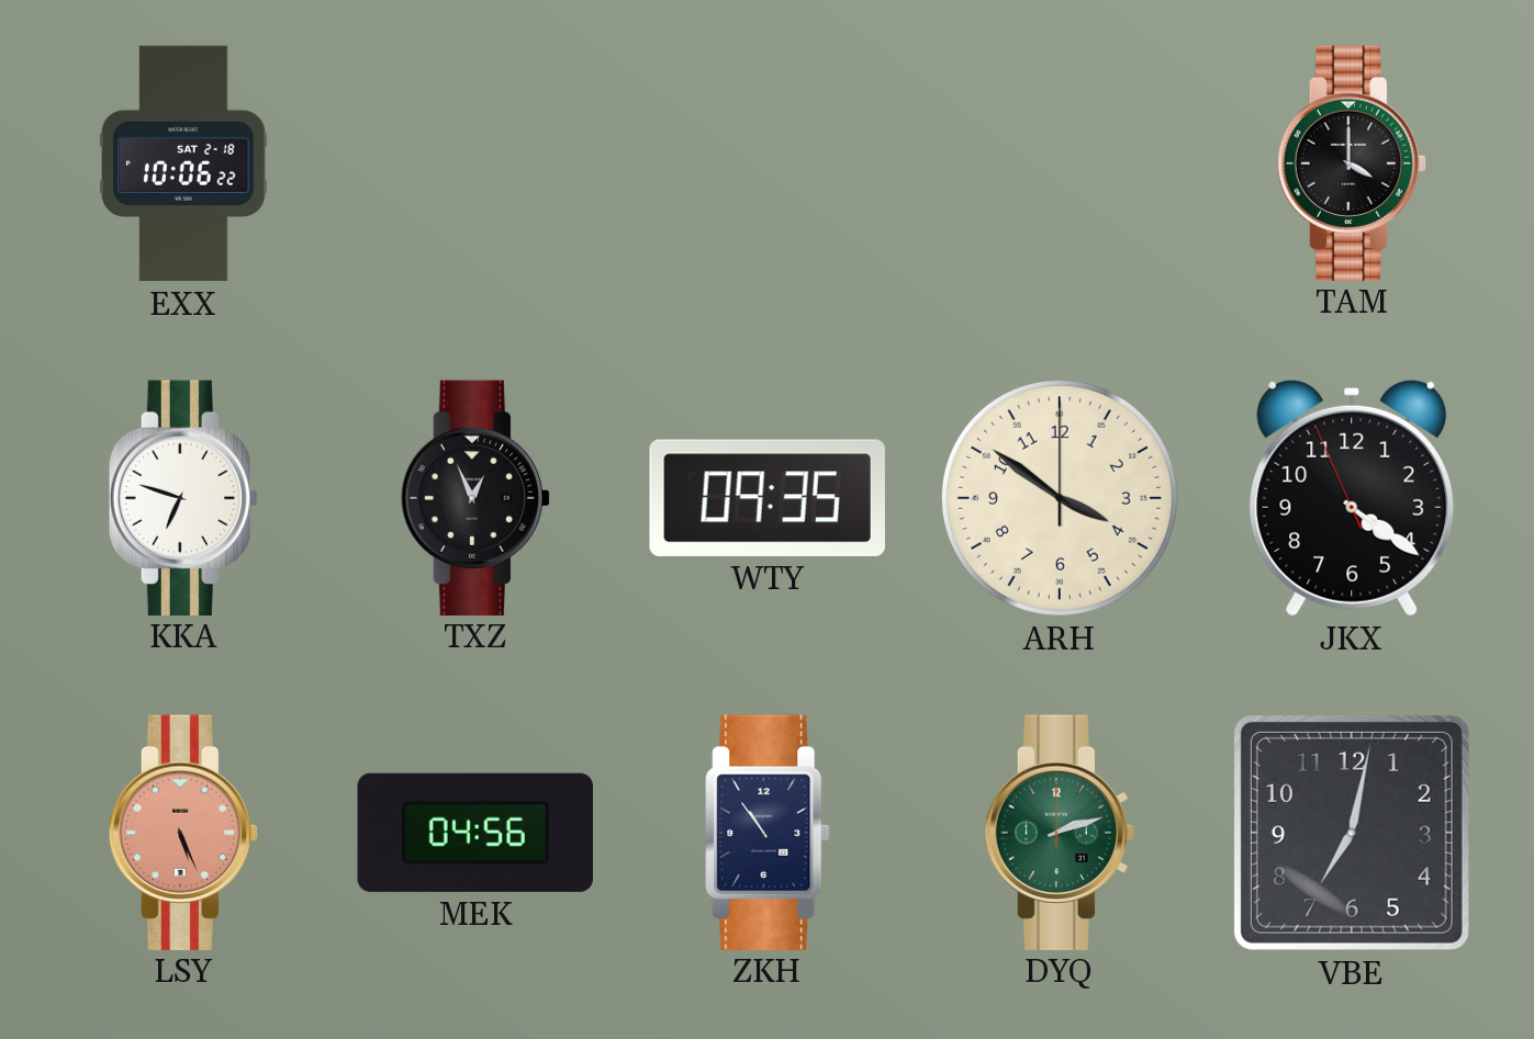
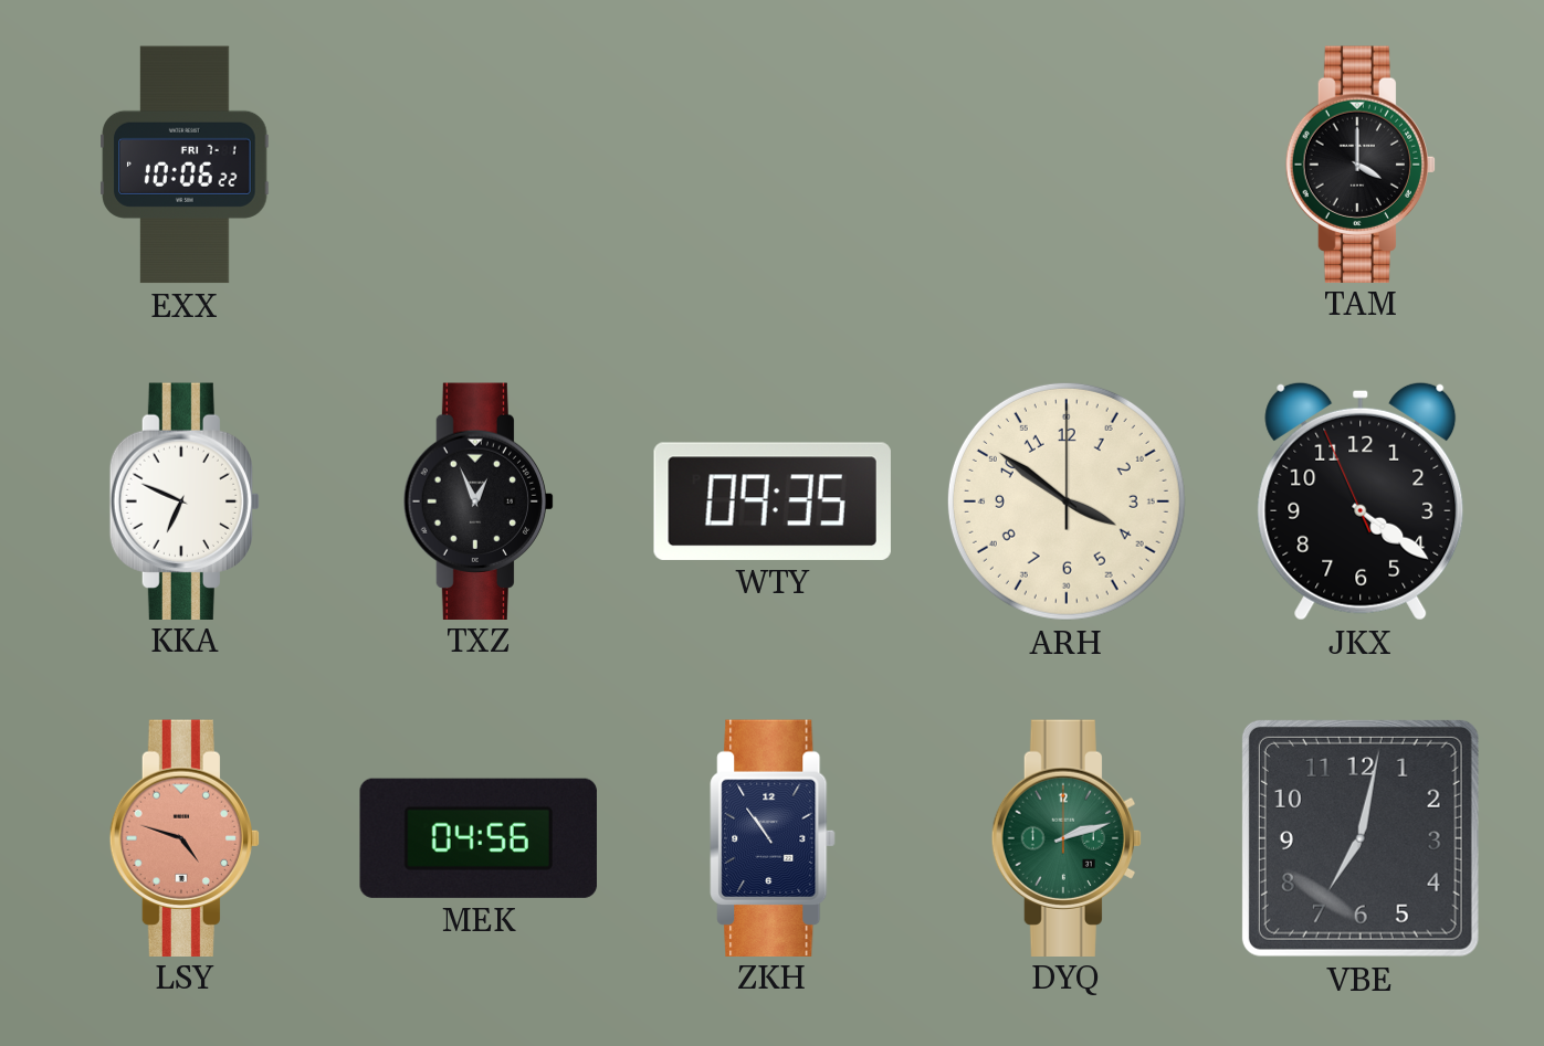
EXX date: SAT 2-18 -> FRI 7-1 (185, 165)
KKA: 6:48 -> 6:49 (183, 500)
LSY: 5:26 -> 4:48 (183, 837)
